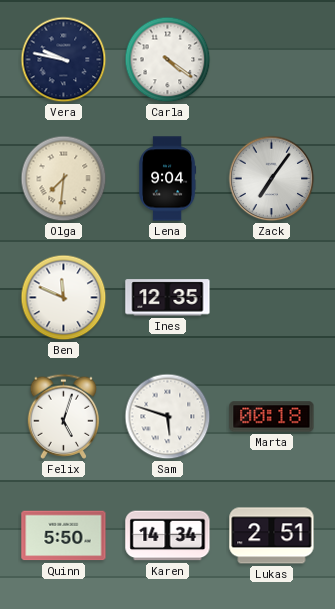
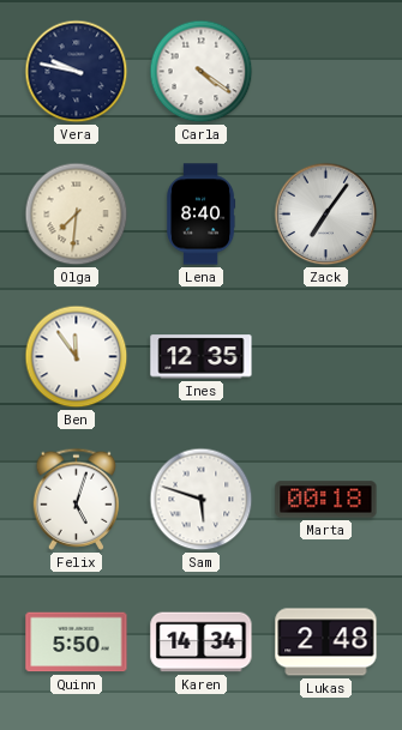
Lena: 9:04 -> 8:40 (202, 215)
Ben: 11:49 -> 11:54 (77, 357)
Lukas: 2:51 -> 2:48 (326, 642)
